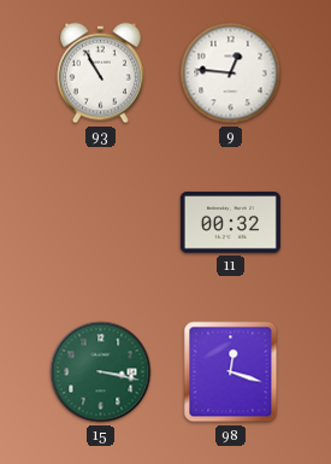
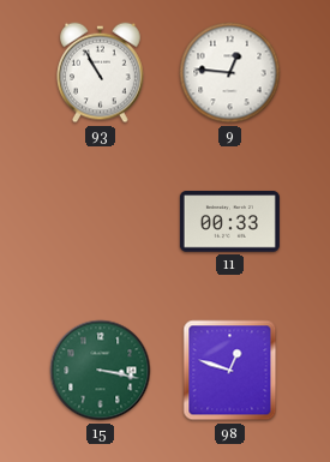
11: 00:32 -> 00:33 (229, 222)
98: 12:18 -> 12:48 (230, 371)
